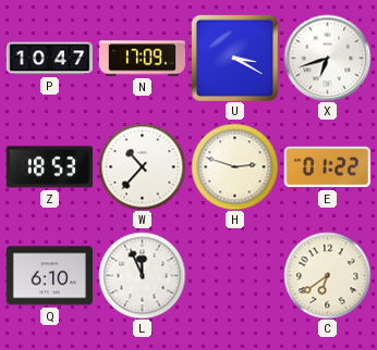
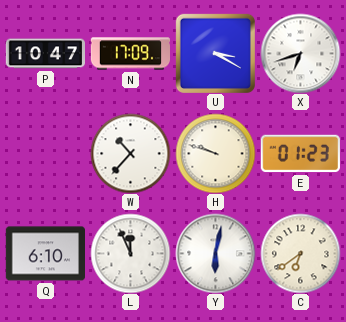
Z: 18:53 -> none (49, 167)
H: 2:48 -> 9:48 (215, 153)
E: 01:22 -> 01:23 (300, 154)
Y: none -> 6:02 (215, 253)
